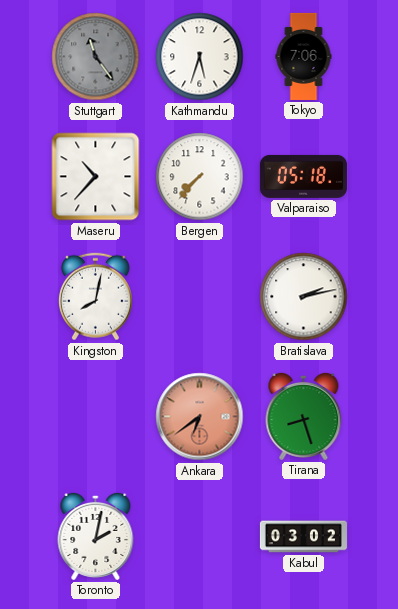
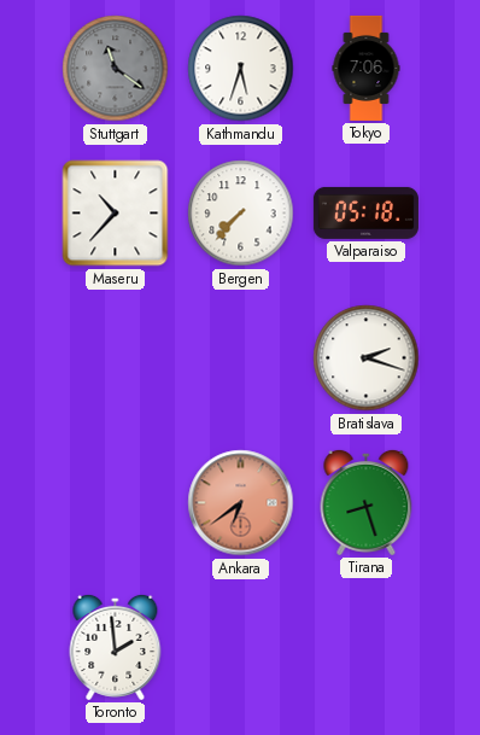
Stuttgart: 11:24 -> 11:21 (116, 69)
Kingston: 8:02 -> none (95, 297)
Bratislava: 2:13 -> 2:18 (367, 358)
Toronto: 2:02 -> 1:59 (116, 647)
Kabul: 03:02 -> none (303, 537)
